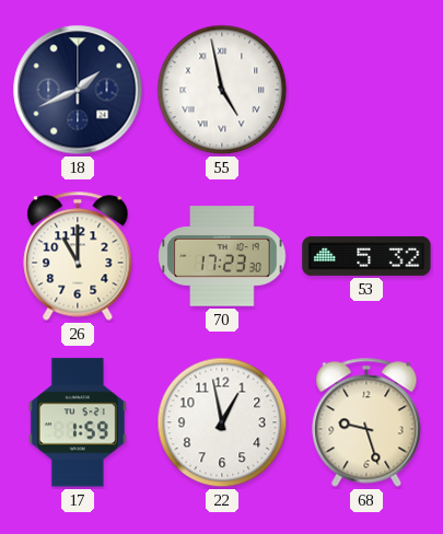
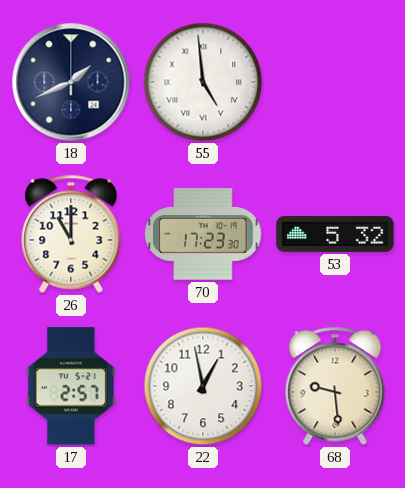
55: 4:58 -> 4:59 (203, 82)
17: 1:59 -> 2:57 (71, 386)
68: 9:27 -> 9:29 (335, 386)
